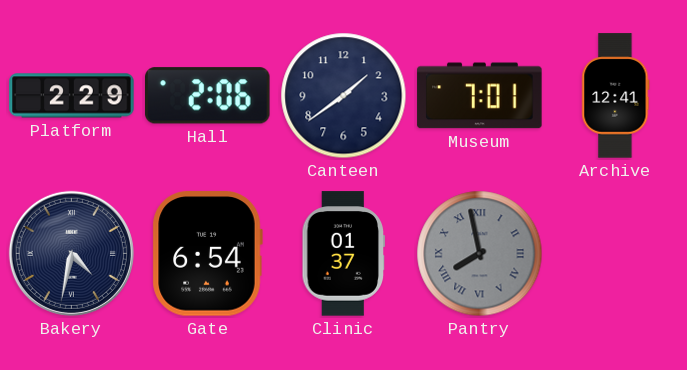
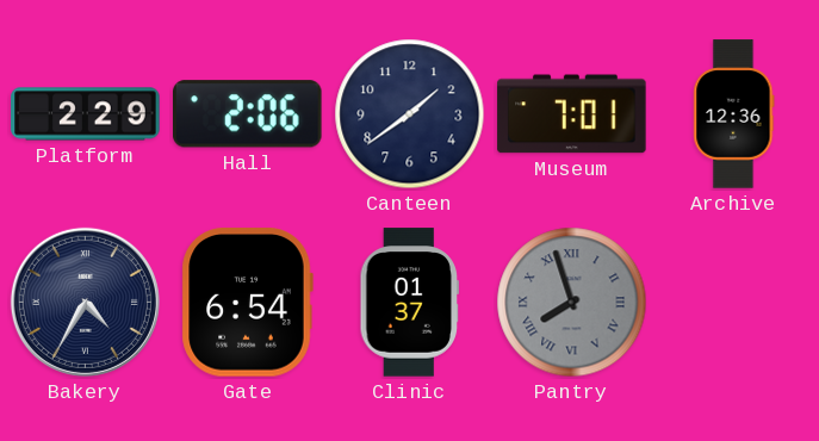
Archive: 12:41 -> 12:36 (734, 114)
Bakery: 4:32 -> 4:35 (85, 302)
Pantry: 7:58 -> 7:57 (572, 303)
